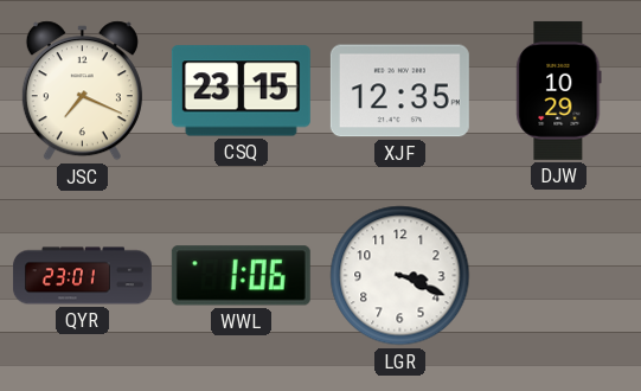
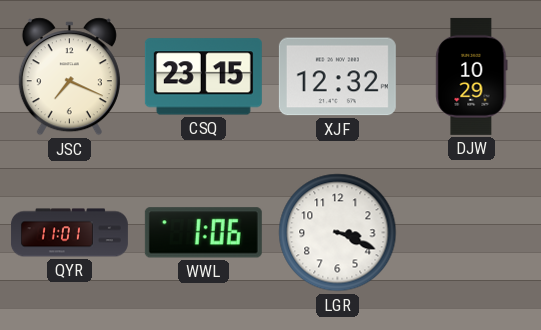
XJF: 12:35 -> 12:32 (337, 77)
QYR: 23:01 -> 11:01 (69, 233)
